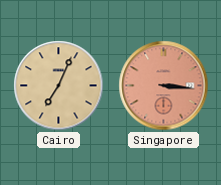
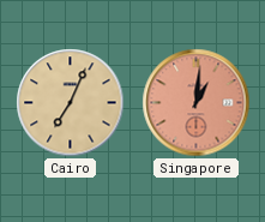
Singapore: 3:16 -> 1:01 (197, 103)
